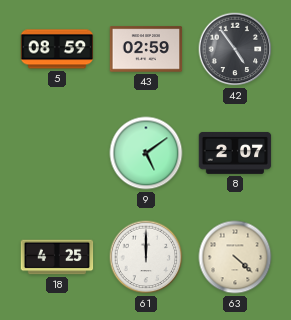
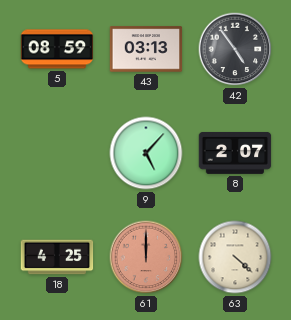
43: 02:59 -> 03:13 (146, 49)
9: 5:09 -> 5:07 (146, 153)
61 dial: white -> salmon (146, 257)
